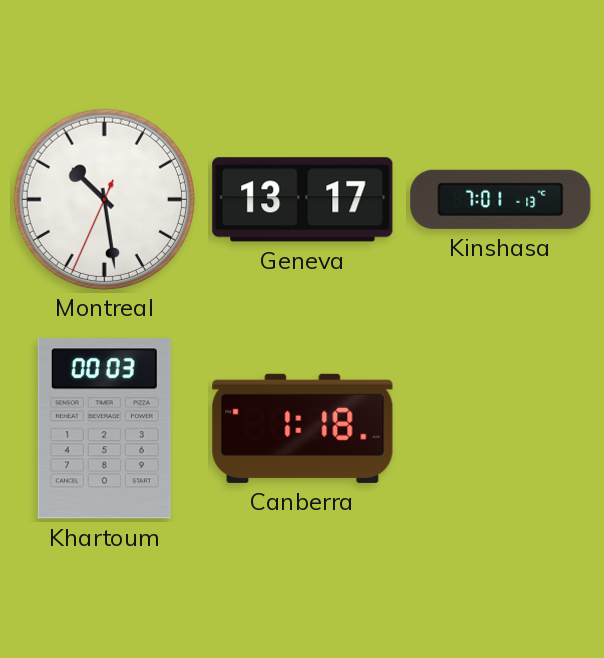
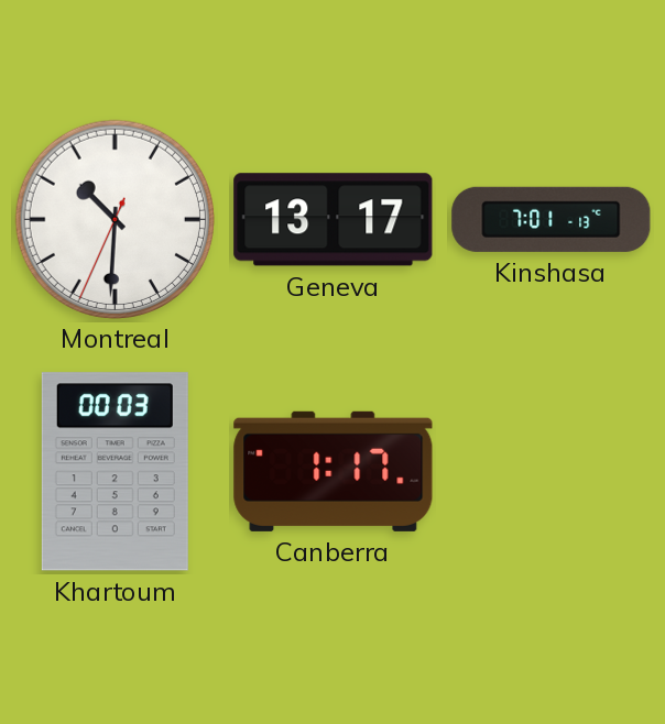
Montreal: 10:28 -> 10:30 (115, 219)
Canberra: 1:18 -> 1:17 (334, 471)
